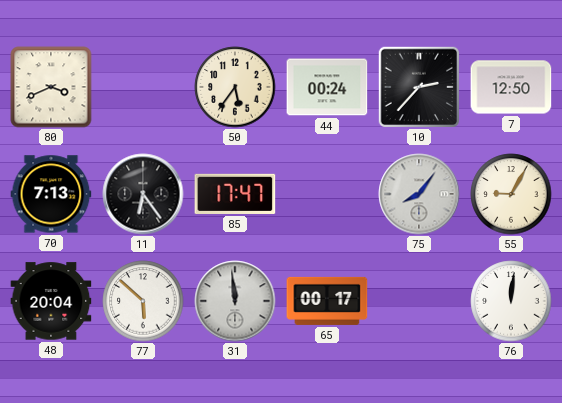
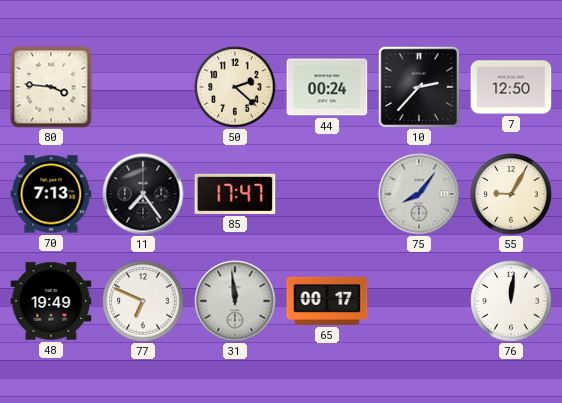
80: 3:41 -> 3:46 (51, 87)
50: 5:36 -> 2:22 (235, 87)
11: 6:24 -> 7:24 (143, 194)
48: 20:04 -> 19:49 (51, 301)
77: 5:52 -> 6:49 (143, 301)
